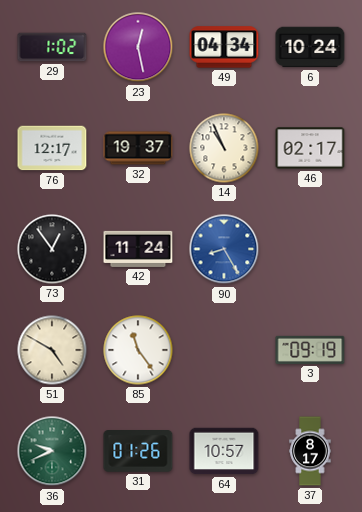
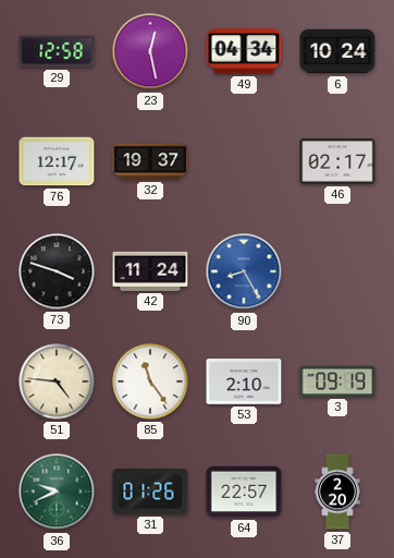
29: 1:02 -> 12:58 (57, 51)
14: 10:56 -> none (224, 148)
73: 12:54 -> 3:48 (57, 271)
51: 4:50 -> 4:46 (57, 381)
53: none -> 2:10 (244, 381)
64: 10:57 -> 22:57 (244, 492)
37: 8:17 -> 2:20 (337, 492)
